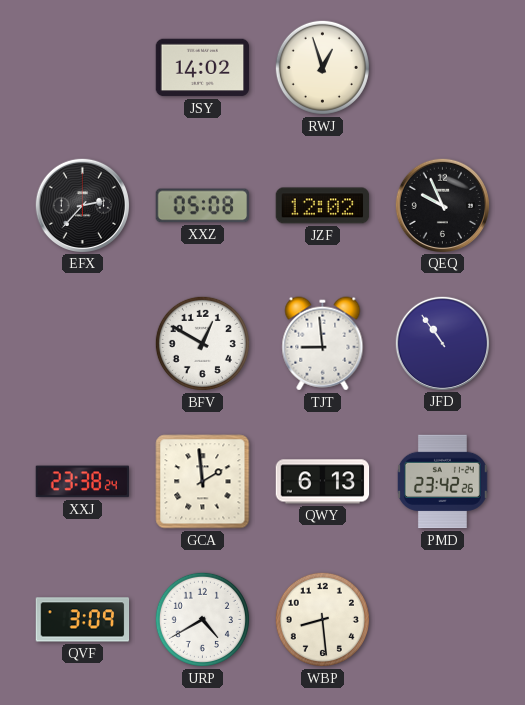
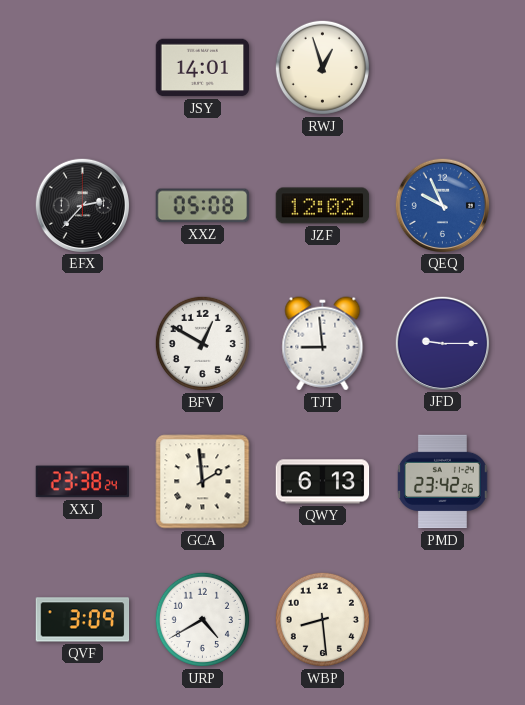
JSY: 14:02 -> 14:01 (203, 68)
QEQ dial: black -> blue (442, 205)
JFD: 10:54 -> 9:15 (442, 343)
